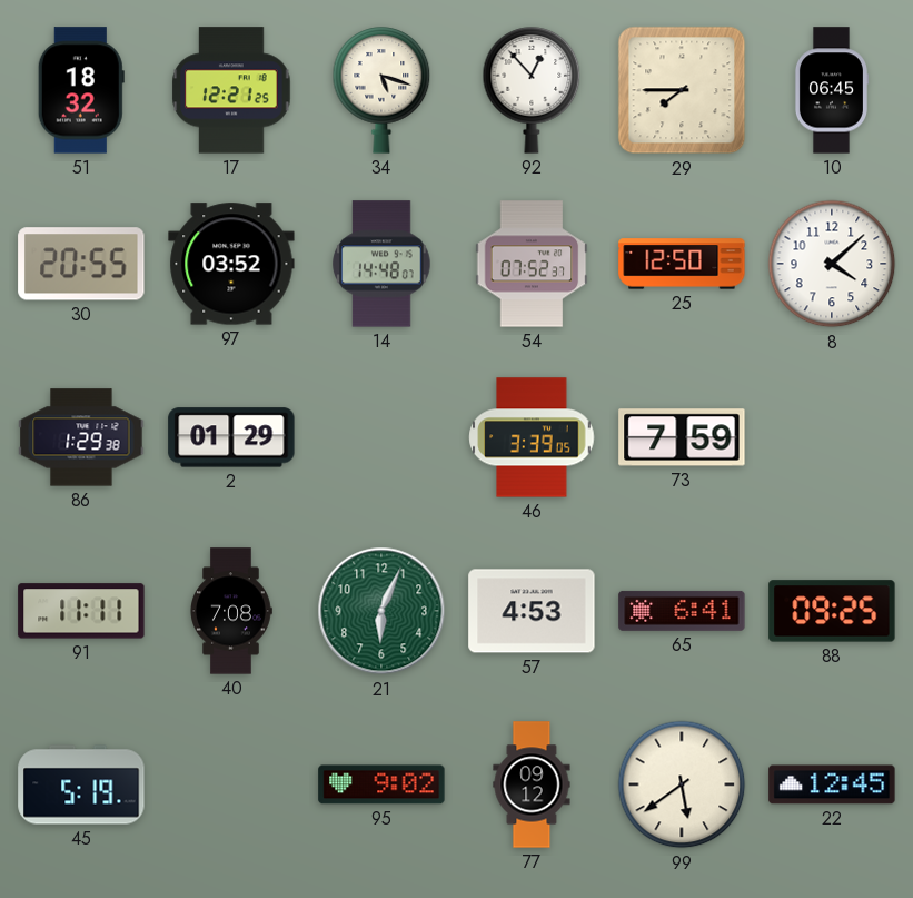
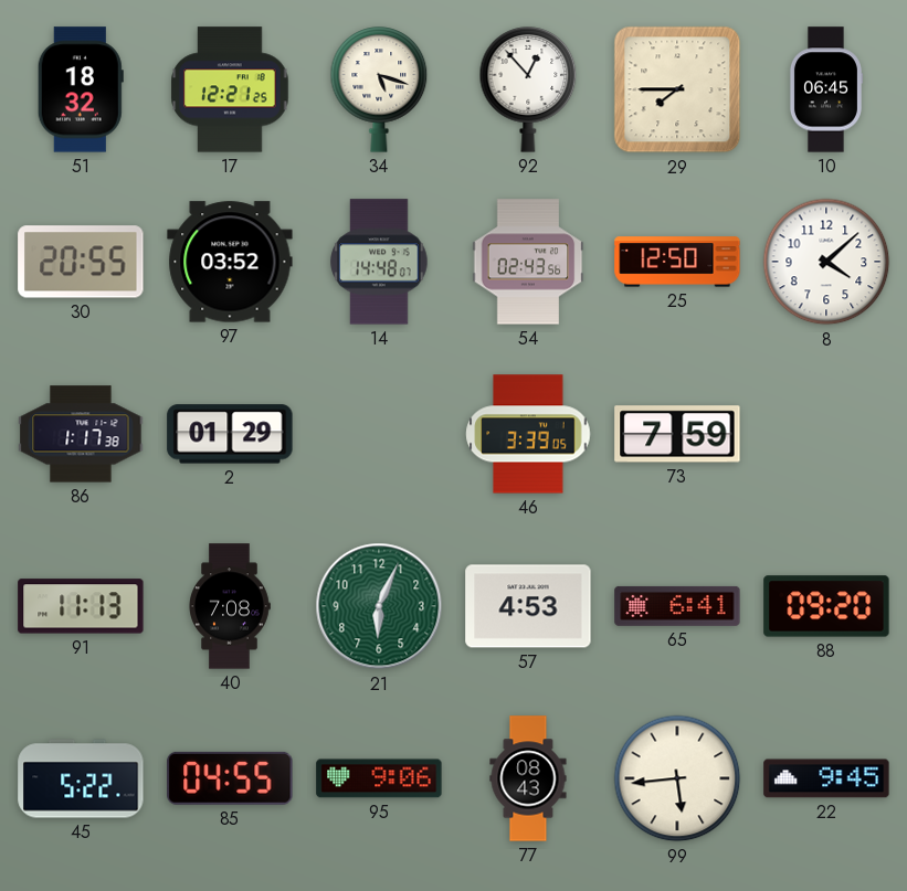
54: 07:52 -> 02:43 (528, 262)
86: 1:29 -> 1:17 (81, 434)
91: 11:11 -> 11:13 (81, 606)
88: 09:25 -> 09:20 (826, 606)
45: 5:19 -> 5:22 (81, 778)
85: none -> 04:55 (230, 778)
95: 9:02 -> 9:06 (379, 778)
77: 09:12 -> 08:43 (528, 778)
99: 5:39 -> 5:44 (677, 778)
22: 12:45 -> 9:45 (826, 778)
